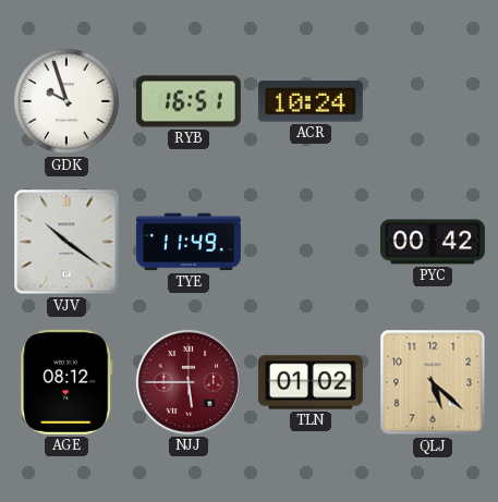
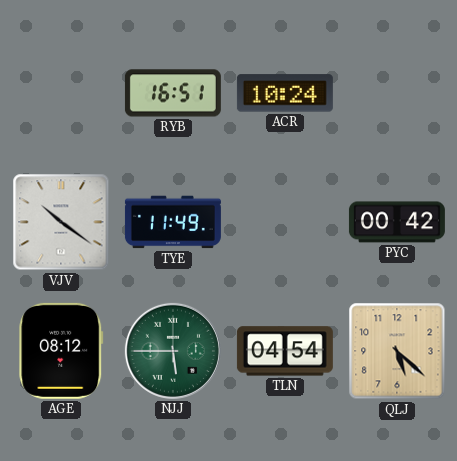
GDK: 9:57 -> none (66, 101)
NJJ dial: burgundy -> green (173, 351)
TLN: 01:02 -> 04:54 (285, 351)
